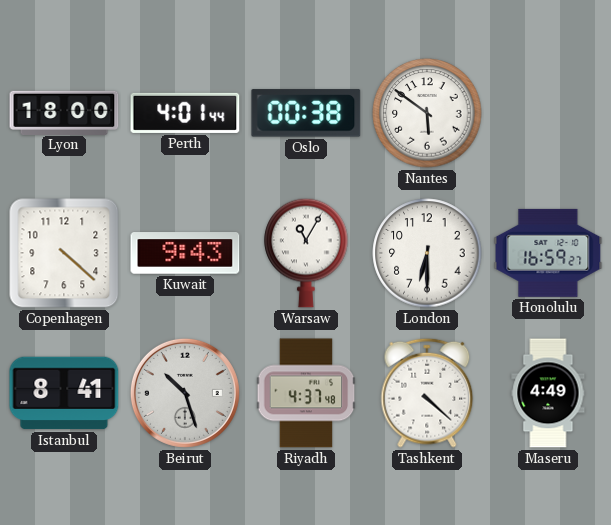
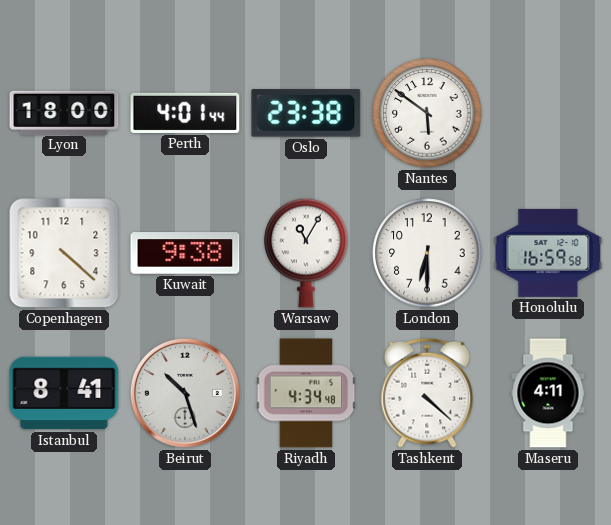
Oslo: 00:38 -> 23:38 (306, 113)
Kuwait: 9:43 -> 9:38 (185, 253)
Honolulu: 16:59:27 -> 16:59:58 (548, 253)
Riyadh: 4:37 -> 4:34 (306, 393)
Maseru: 4:49 -> 4:11 (548, 393)
